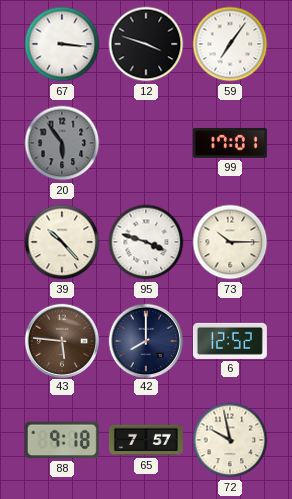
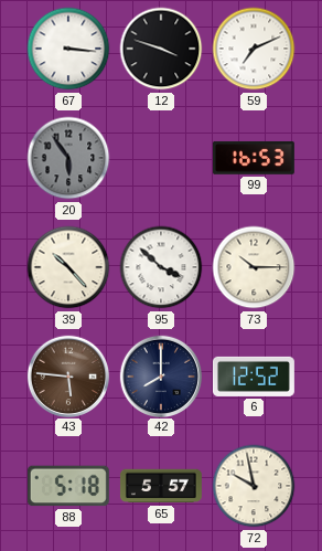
59: 7:06 -> 7:11 (254, 49)
99: 17:01 -> 16:53 (254, 158)
95: 3:48 -> 3:52 (161, 267)
88: 9:18 -> 5:18 (68, 486)
65: 7:57 -> 5:57 (161, 486)
